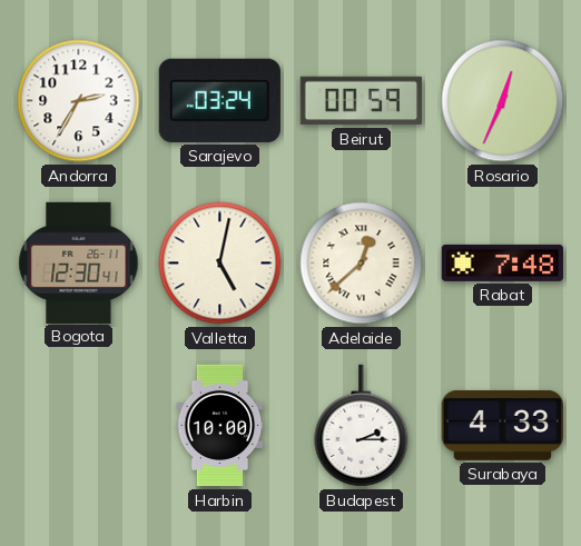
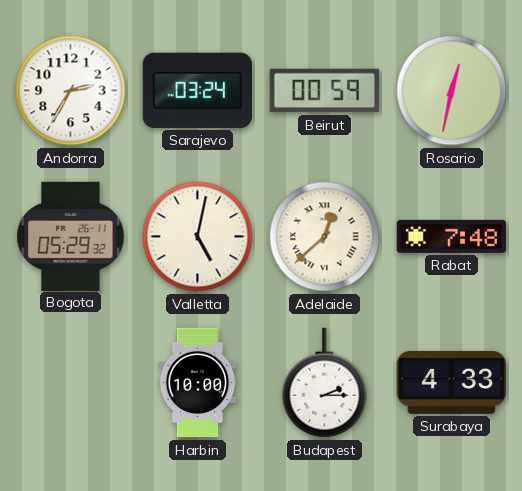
Rosario: 12:34 -> 12:32 (452, 91)
Bogota: 12:30 -> 05:29 (71, 236)
